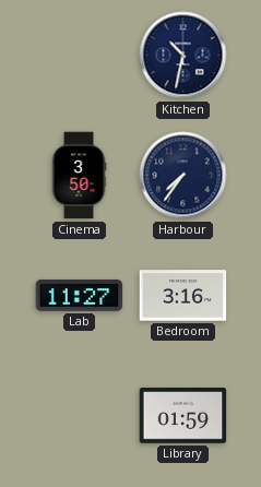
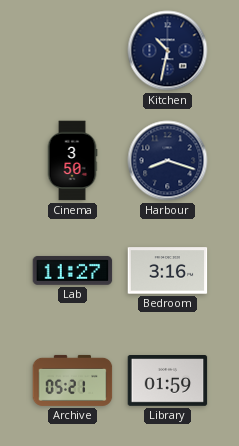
Harbour: 7:36 -> 8:18 (168, 161)
Archive: none -> 05:21 (73, 380)
